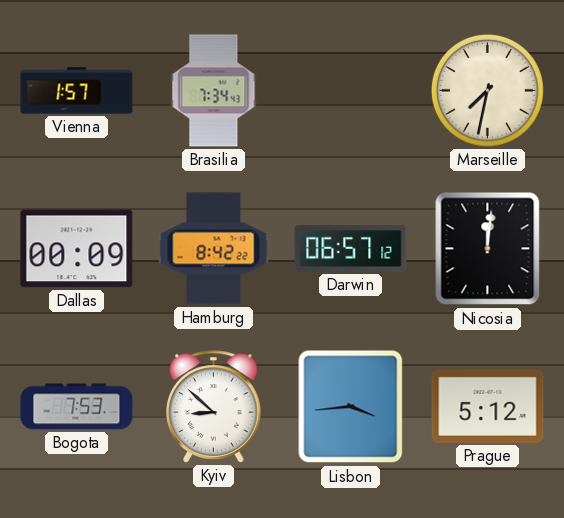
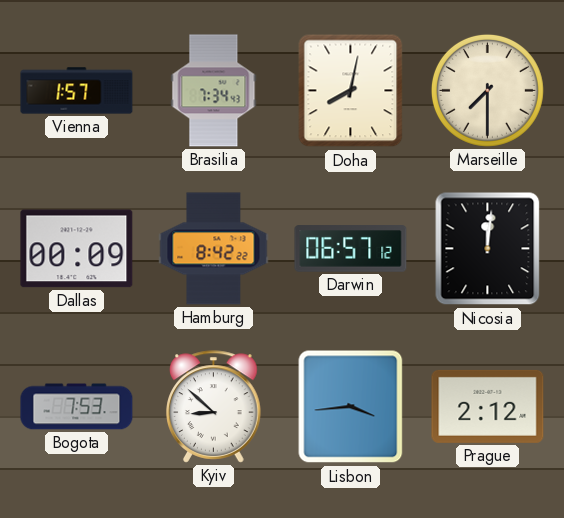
Doha: none -> 8:02 (351, 91)
Marseille: 7:32 -> 7:30 (487, 90)
Prague: 5:12 -> 2:12 (488, 406)
